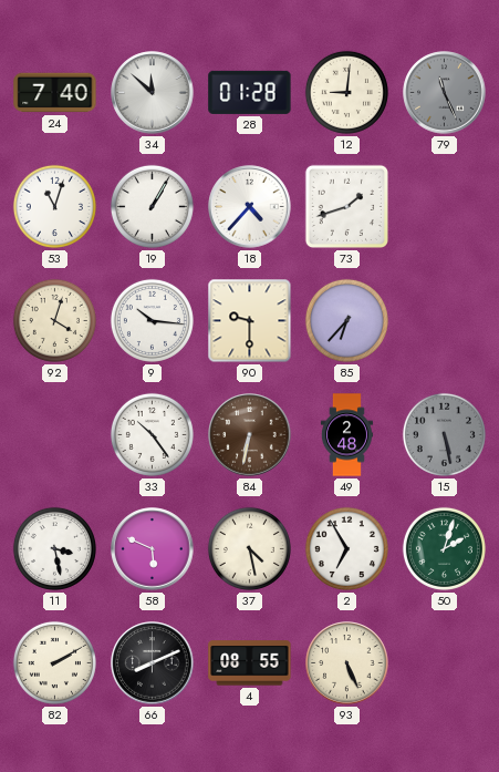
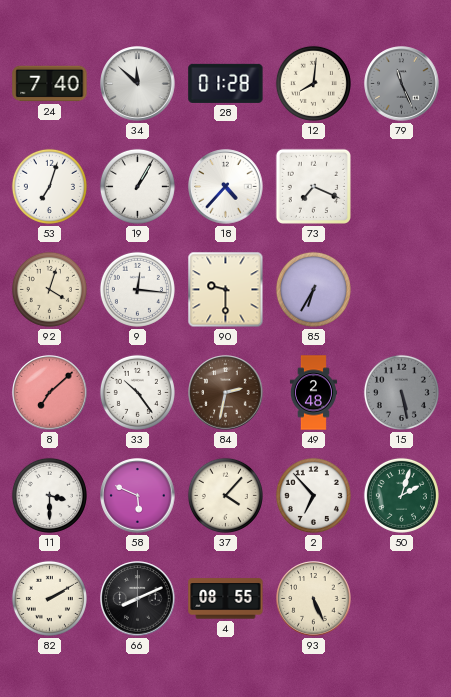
12: 9:01 -> 8:01 (313, 83)
53: 11:03 -> 7:03 (49, 186)
73: 1:42 -> 7:19 (313, 186)
9: 10:16 -> 12:16 (137, 289)
85: 6:37 -> 6:35 (313, 289)
8: none -> 7:08 (50, 393)
84: 6:32 -> 2:32 (226, 393)
11: 3:28 -> 3:30 (49, 495)
37: 4:28 -> 4:07 (225, 495)
2: 6:55 -> 6:53 (313, 495)
